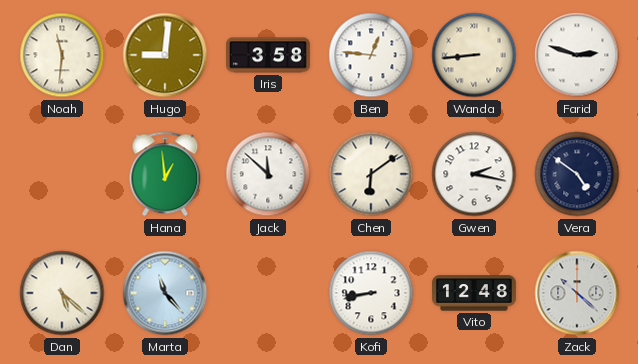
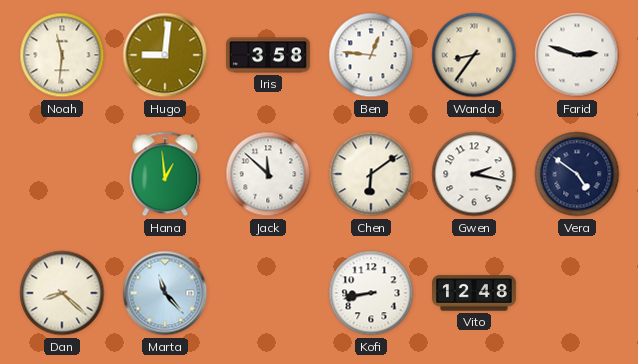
Wanda: 8:44 -> 8:36 (474, 55)
Dan: 5:22 -> 8:22 (62, 293)
Zack: 10:22 -> none (577, 293)
